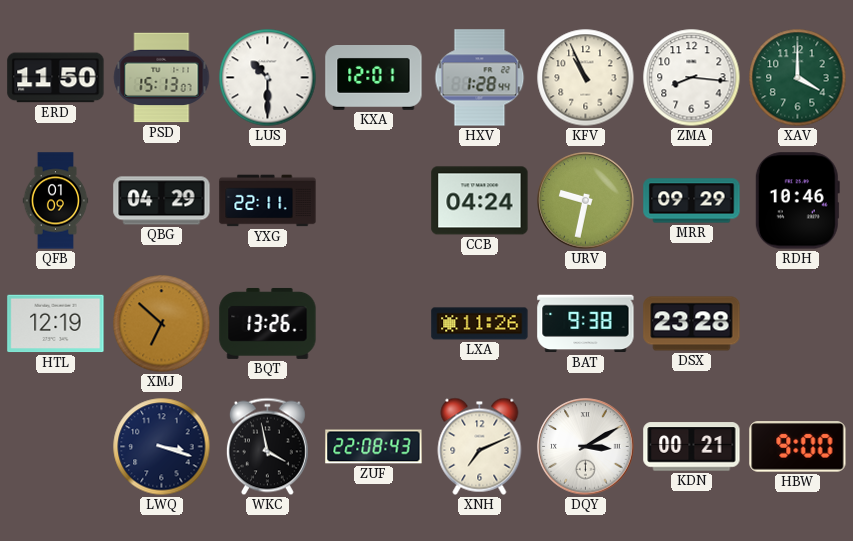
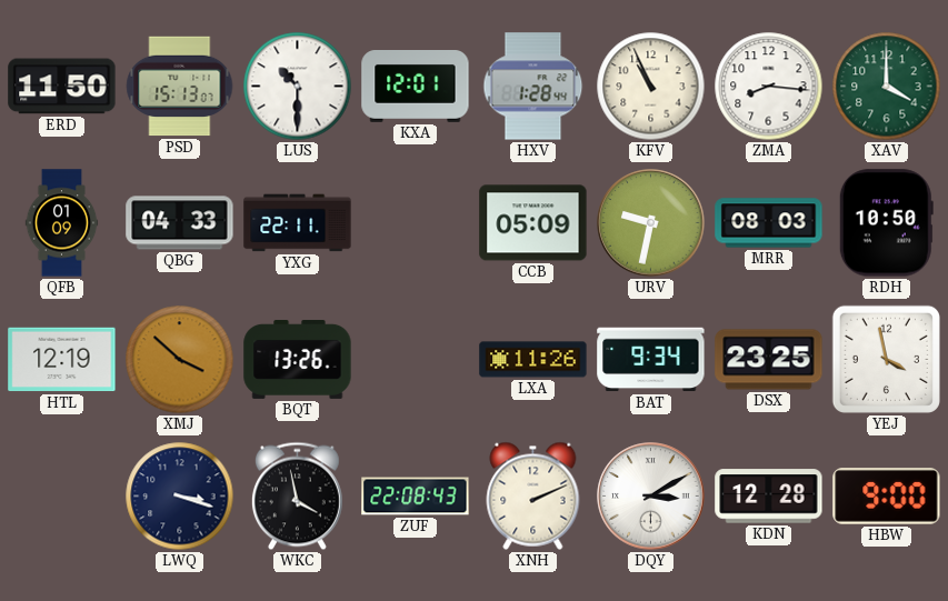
QBG: 04:29 -> 04:33 (180, 223)
CCB: 04:24 -> 05:09 (533, 223)
MRR: 09:29 -> 08:03 (769, 223)
RDH: 10:46 -> 10:50 (886, 223)
XMJ: 6:52 -> 3:52 (180, 360)
BAT: 9:38 -> 9:34 (651, 360)
DSX: 23:28 -> 23:25 (769, 360)
YEJ: none -> 3:58 (886, 359)
XNH: 7:11 -> 2:11 (533, 495)
KDN: 00:21 -> 12:28 (769, 497)
